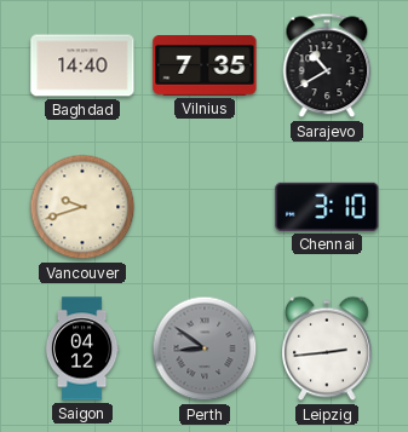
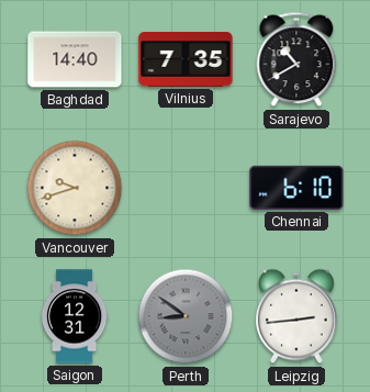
Chennai: 3:10 -> 6:10 (296, 188)
Saigon: 04:12 -> 12:31 (75, 316)
